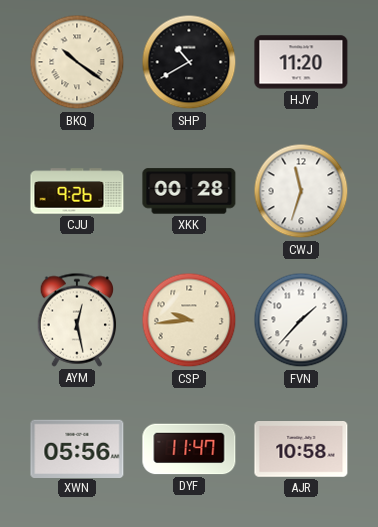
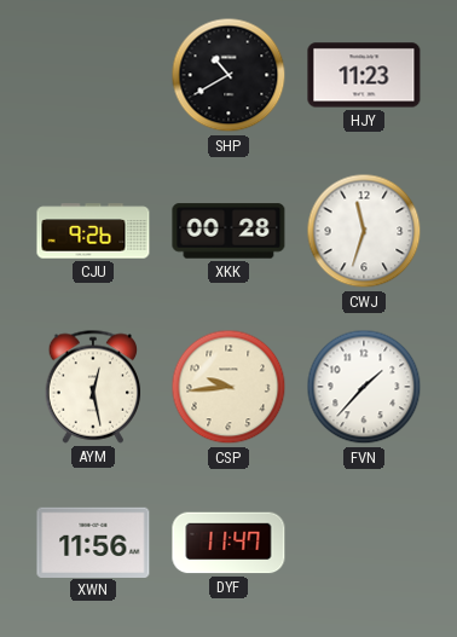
BKQ: 10:21 -> none (77, 62)
HJY: 11:20 -> 11:23 (364, 75)
XWN: 05:56 -> 11:56 (93, 542)
AJR: 10:58 -> none (301, 450)
